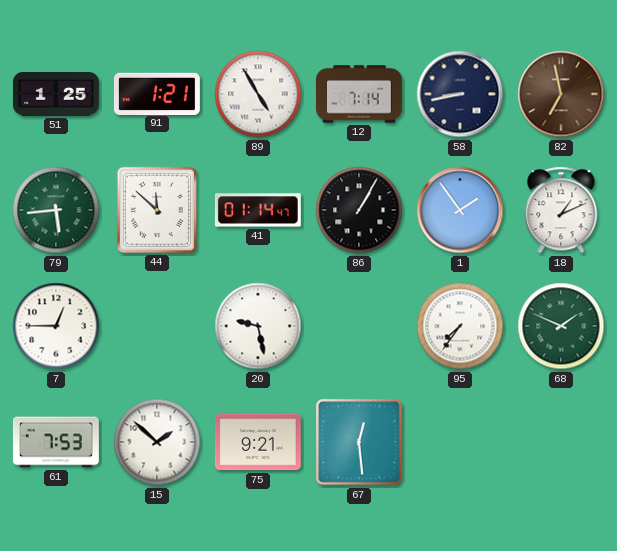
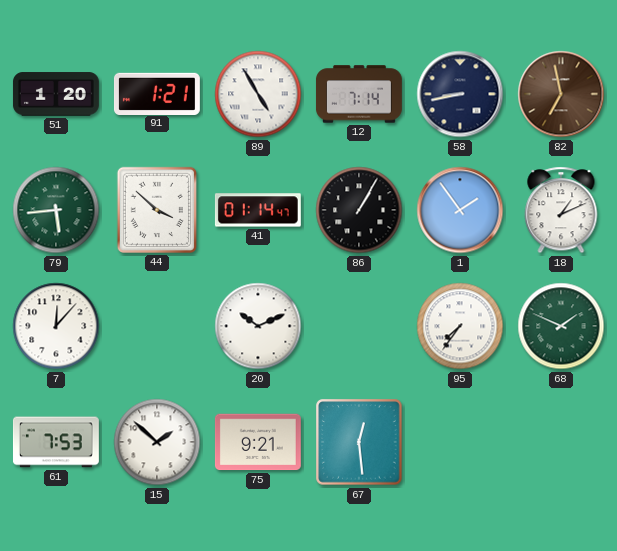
51: 1:25 -> 1:20 (56, 94)
44: 11:52 -> 3:52 (157, 210)
7: 12:45 -> 12:07 (56, 326)
20: 9:28 -> 10:11 (258, 326)
